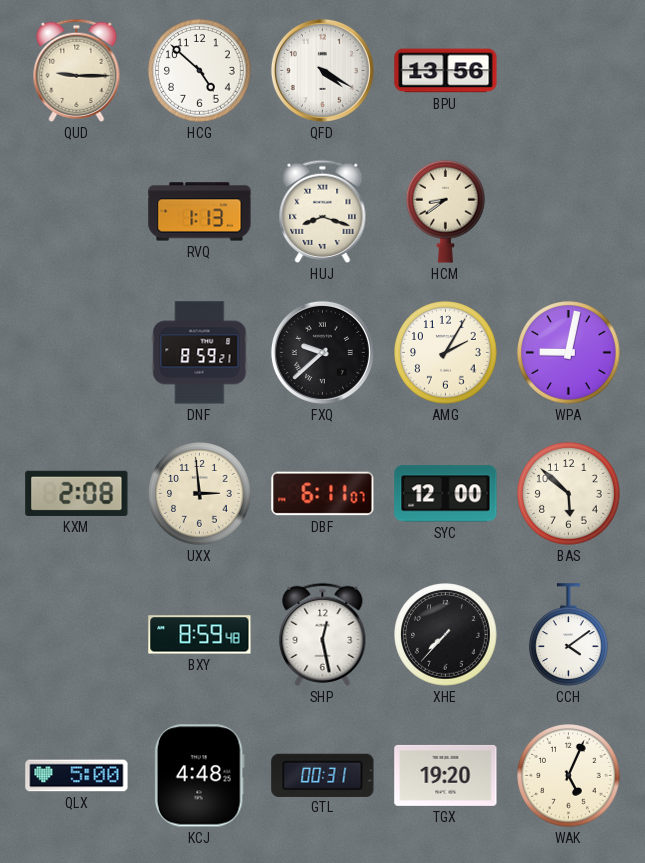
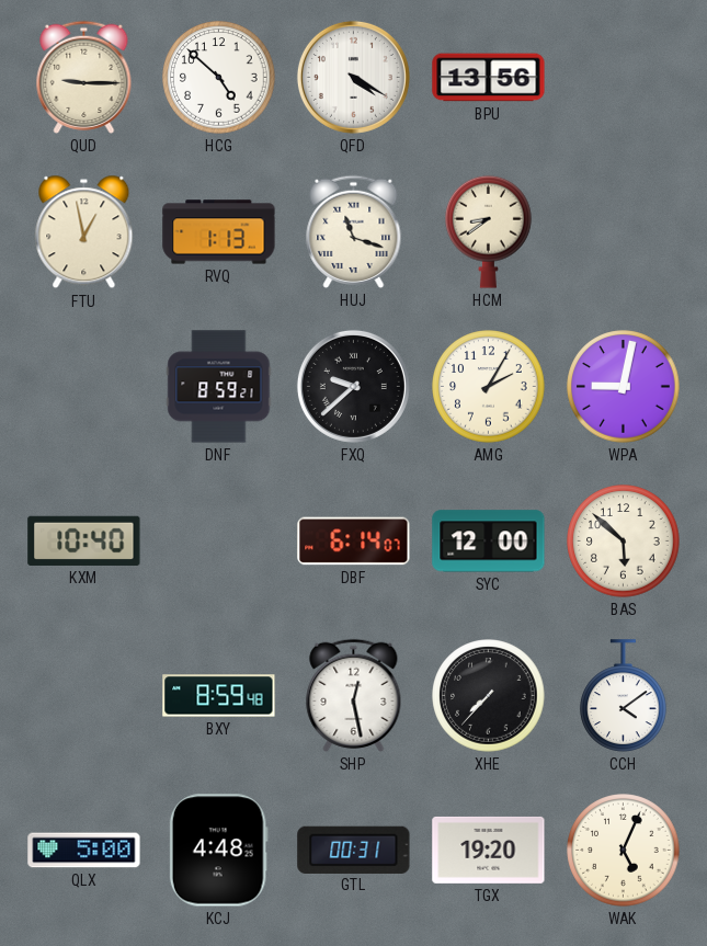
FTU: none -> 12:58 (84, 232)
HUJ: 8:18 -> 11:18 (354, 231)
KXM: 2:08 -> 10:40 (84, 540)
UXX: 2:59 -> none (200, 494)
DBF: 6:11 -> 6:14 (354, 542)
